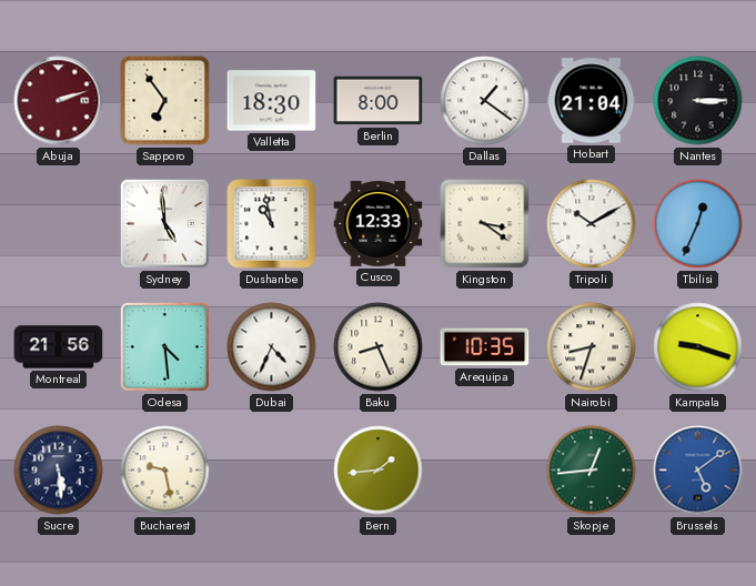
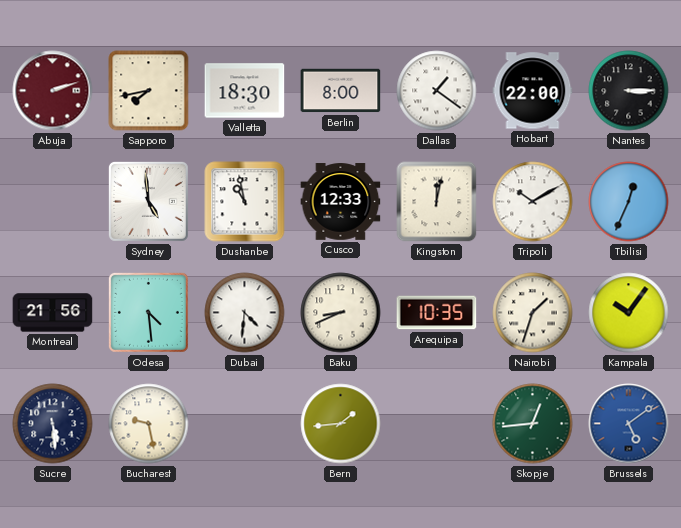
Sapporo: 6:54 -> 7:43 (149, 91)
Hobart: 21:04 -> 22:00 (533, 91)
Kingston: 3:21 -> 12:02 (437, 202)
Dubai: 4:34 -> 4:31 (245, 313)
Baku: 8:26 -> 8:41 (341, 313)
Nairobi: 8:33 -> 1:33 (533, 313)
Kampala: 9:18 -> 10:06 (629, 313)
